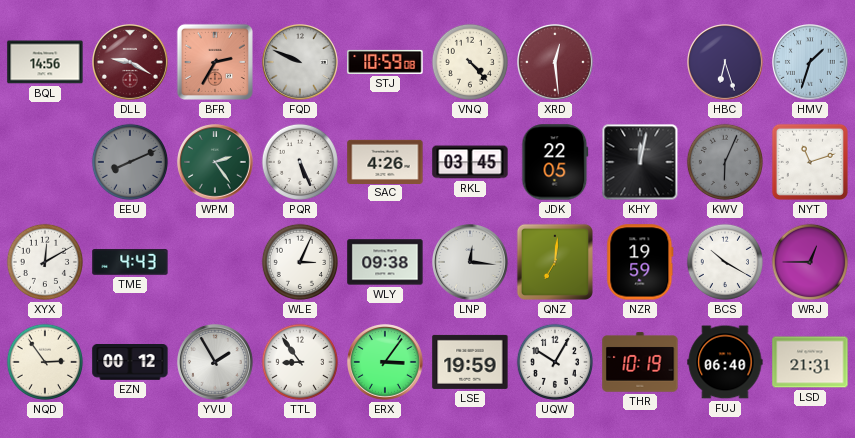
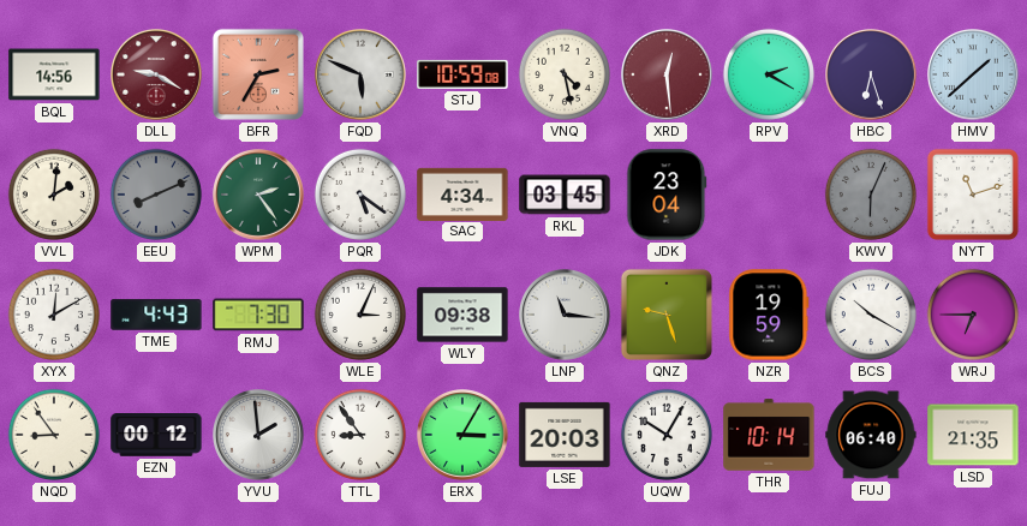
FQD: 9:49 -> 5:49 (362, 76)
VNQ: 4:23 -> 4:28 (565, 74)
RPV: none -> 2:20 (769, 74)
HMV: 1:33 -> 1:38 (974, 76)
VVL: none -> 2:01 (54, 195)
PQR: 5:26 -> 5:21 (360, 195)
SAC: 4:26 -> 4:34 (462, 193)
JDK: 22:05 -> 23:04 (667, 195)
KHY: 12:02 -> none (640, 162)
RMJ: none -> 7:30 (258, 315)
LNP: 12:16 -> 11:16 (566, 316)
QNZ: 7:01 -> 9:27 (667, 315)
WRJ: 12:45 -> 6:45 (973, 315)
NQD: 2:54 -> 8:54 (54, 435)
YVU: 1:55 -> 1:59 (259, 436)
ERX: 3:06 -> 3:05 (464, 436)
LSE: 19:59 -> 20:03 (565, 435)
THR: 10:19 -> 10:14 (769, 435)
LSD: 21:31 -> 21:35 (973, 435)
